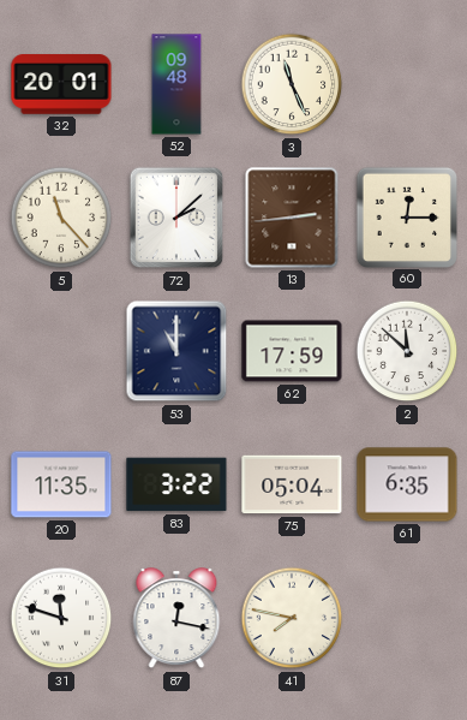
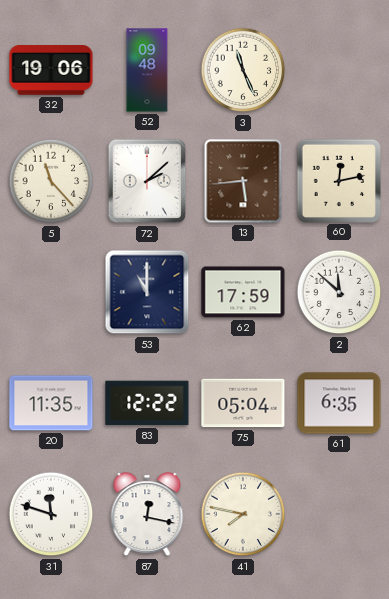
32: 20:01 -> 19:06 (51, 70)
13: 2:44 -> 5:44 (243, 181)
60: 12:15 -> 12:13 (338, 180)
83: 3:22 -> 12:22 (147, 403)
